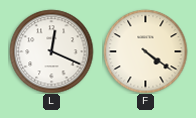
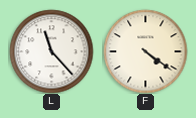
L: 12:19 -> 11:23 (51, 51)
